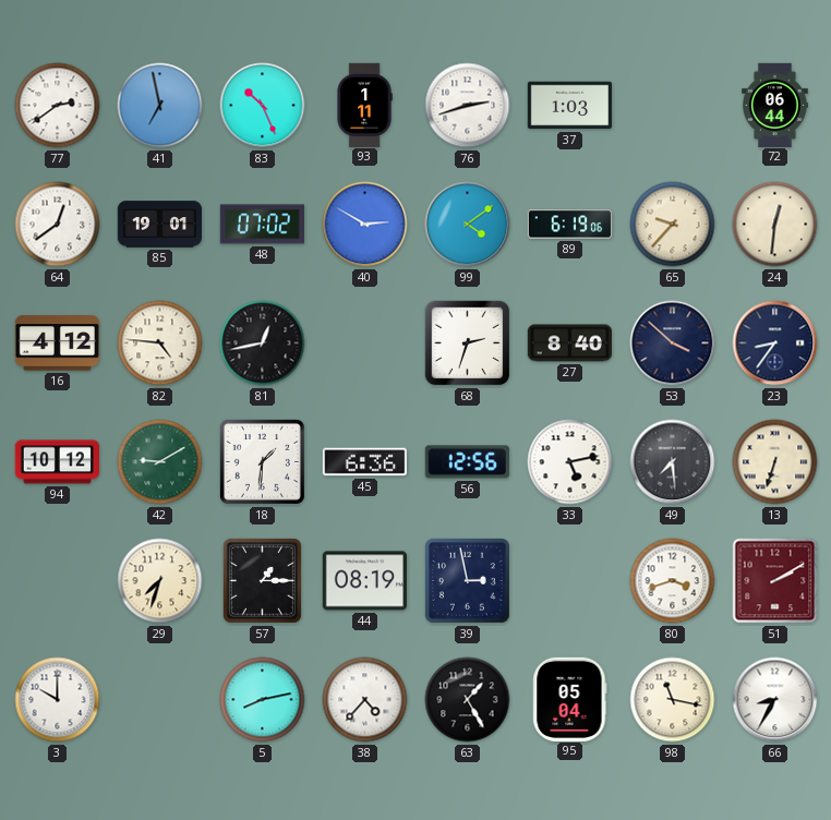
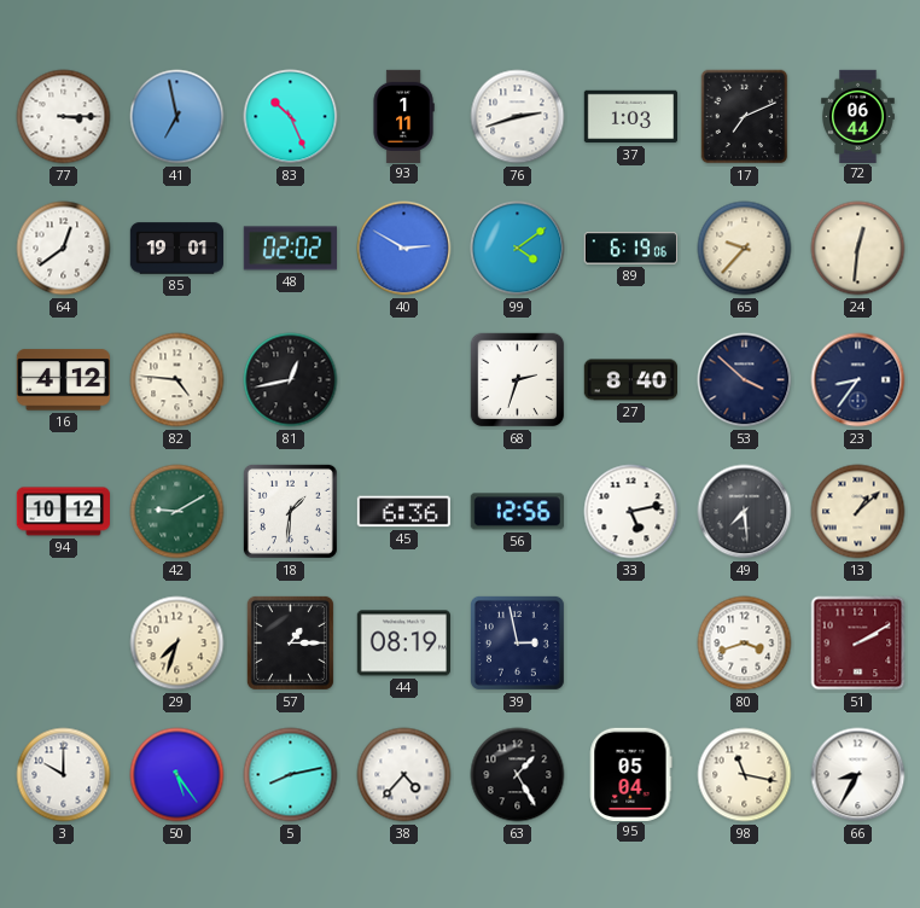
77: 2:39 -> 3:15 (64, 117)
17: none -> 7:11 (745, 117)
48: 07:02 -> 02:02 (290, 249)
13: 6:33 -> 1:08 (858, 512)
50: none -> 5:24 (177, 775)
